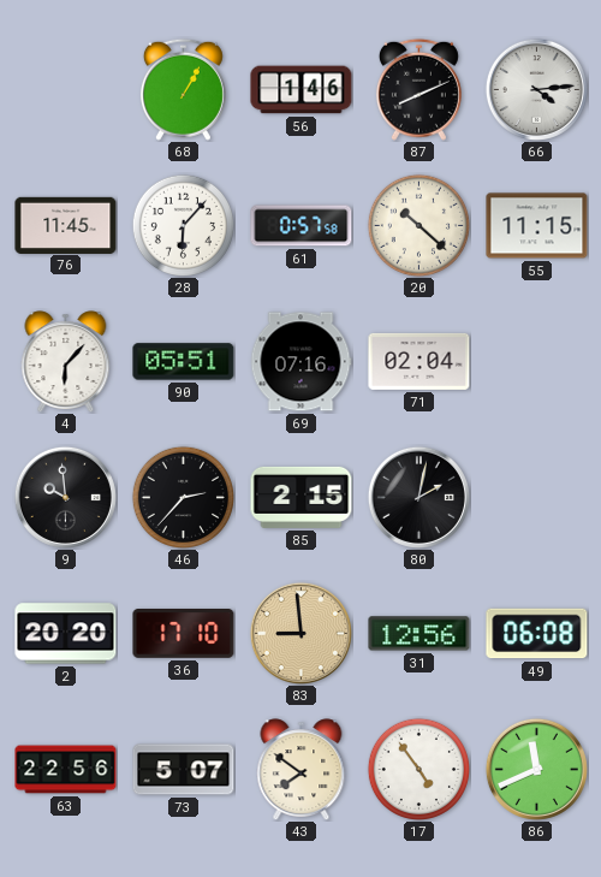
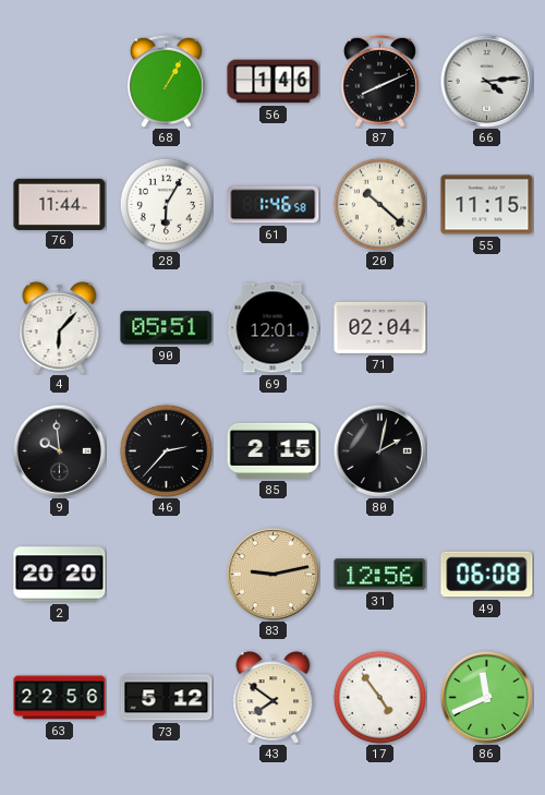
76: 11:45 -> 11:44 (60, 204)
28: 6:07 -> 6:05 (166, 204)
61: 0:57 -> 1:46 (274, 205)
69: 07:16 -> 12:01 (272, 328)
36: 17:10 -> none (184, 634)
83: 8:59 -> 9:13 (272, 574)
73: 5:07 -> 5:12 (167, 698)
